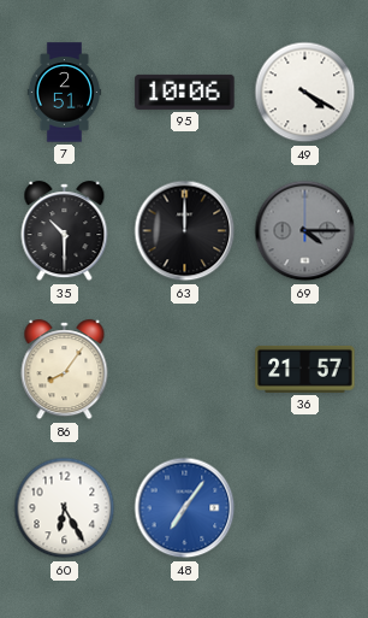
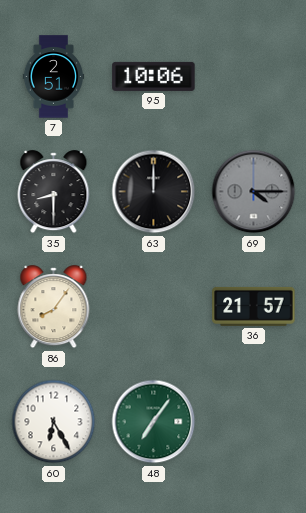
49: 4:20 -> none (305, 93)
35: 10:30 -> 8:30 (54, 192)
48 dial: blue -> green (154, 422)
